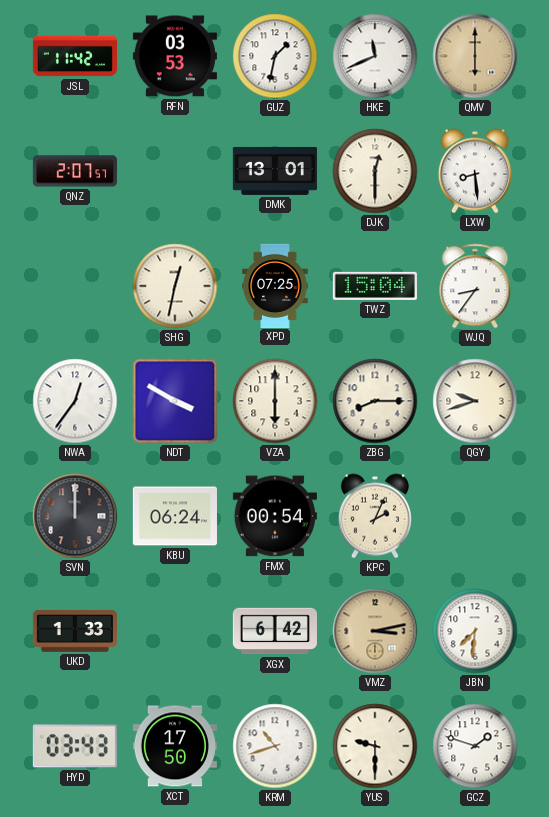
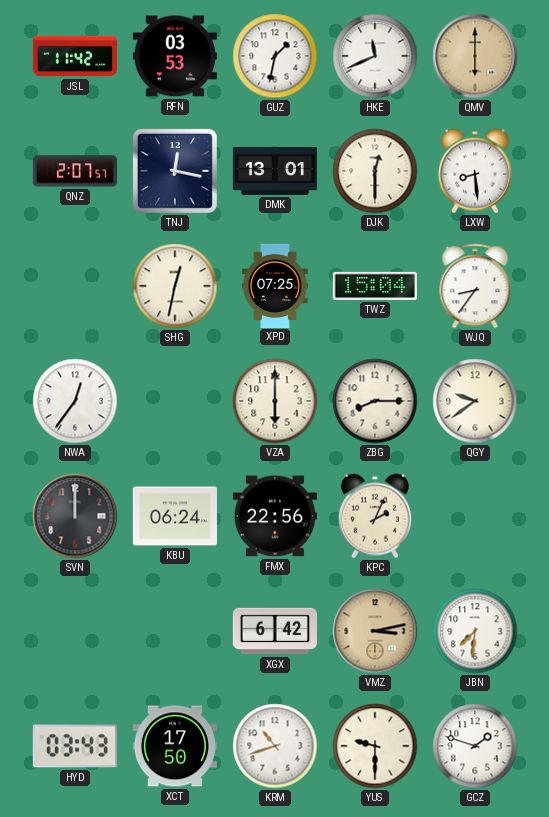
TNJ: none -> 12:17 (175, 171)
NDT: 3:50 -> none (175, 401)
QGY: 9:42 -> 9:39 (475, 401)
FMX: 00:54 -> 22:56 (275, 516)
UKD: 1:33 -> none (75, 631)
